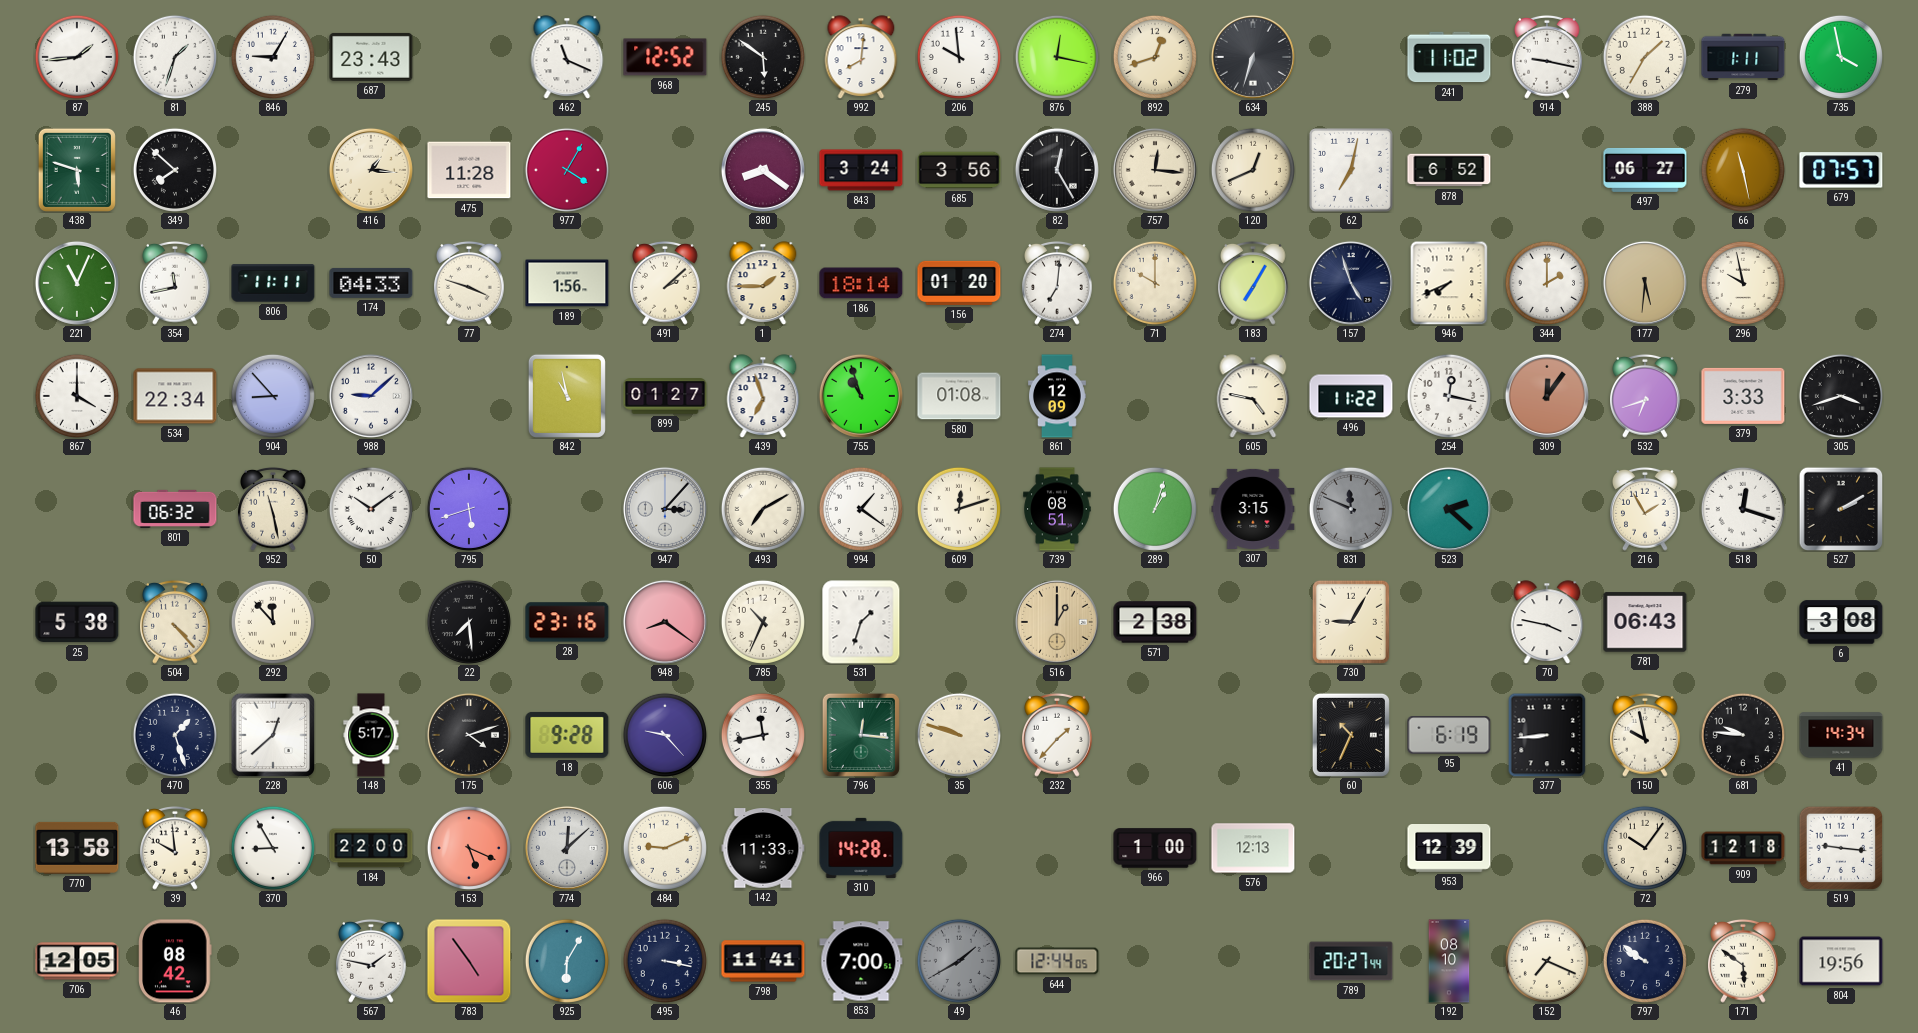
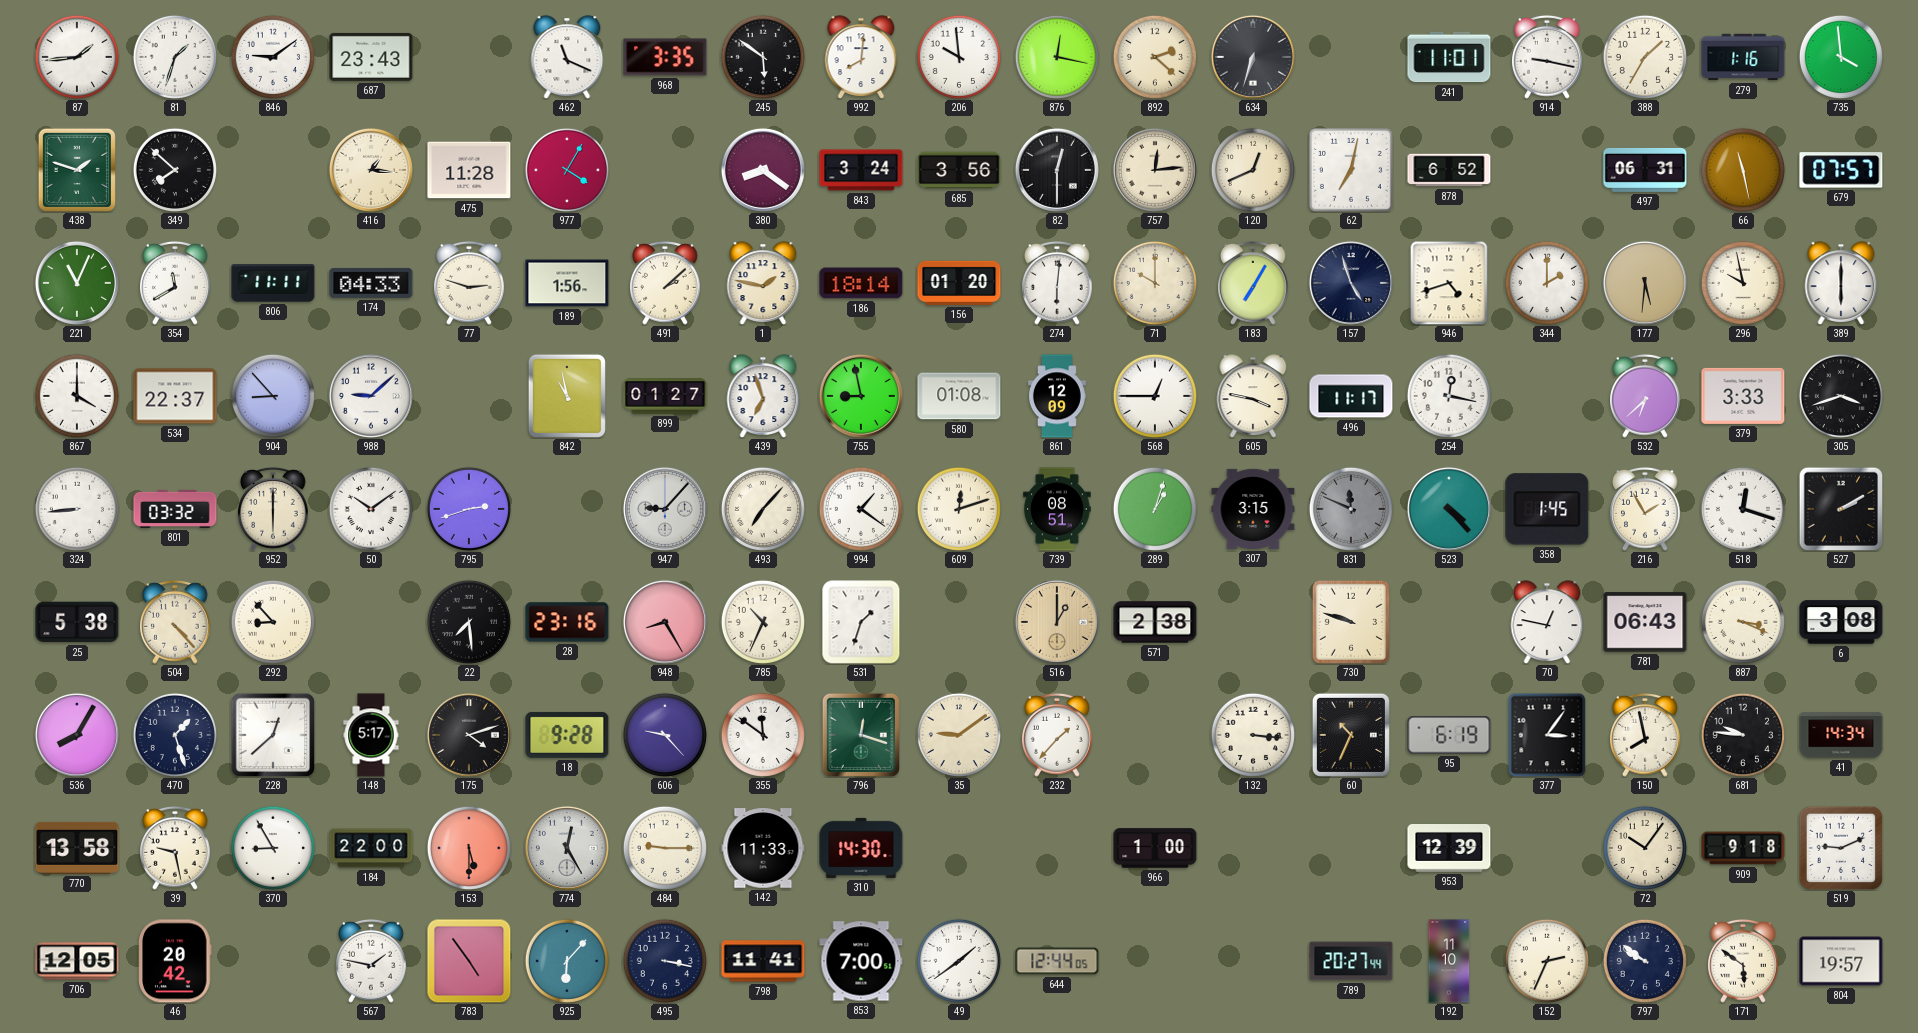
846: 9:05 -> 9:09 (273, 57)
968: 12:52 -> 3:35 (665, 57)
892: 12:42 -> 2:22 (1155, 57)
241: 11:02 -> 11:01 (1449, 57)
279: 1:11 -> 1:16 (1743, 57)
735: 3:58 -> 3:59 (1841, 57)
438: 5:48 -> 1:48 (77, 170)
82: 12:25 -> 12:30 (1057, 170)
757: 12:16 -> 12:14 (1155, 170)
497: 06:27 -> 06:31 (1645, 170)
354: 11:43 -> 11:40 (176, 283)
77: 3:48 -> 2:48 (470, 283)
1: 1:45 -> 1:47 (763, 283)
274: 7:01 -> 6:01 (1058, 283)
946: 7:41 -> 4:42 (1449, 283)
389: none -> 6:00 (1841, 283)
534: 22:34 -> 22:37 (175, 396)
755: 10:57 -> 8:58 (861, 396)
568: none -> 12:45 (1155, 396)
605: 4:47 -> 3:47 (1253, 396)
496: 11:22 -> 11:17 (1351, 396)
309: 12:06 -> none (1547, 396)
532: 6:42 -> 6:38 (1646, 396)
324: none -> 8:44 (77, 509)
801: 06:32 -> 03:32 (175, 509)
952: 11:28 -> 6:00 (274, 509)
795: 5:42 -> 2:42 (469, 509)
947: 3:07 -> 9:07 (665, 509)
493: 7:10 -> 7:07 (763, 509)
523: 2:22 -> 4:23 (1449, 509)
358: none -> 1:45 (1547, 509)
292: 11:53 -> 8:53 (273, 622)
948: 8:21 -> 8:25 (665, 622)
730: 9:05 -> 9:48 (1351, 622)
70: 3:47 -> 12:47 (1547, 622)
887: none -> 3:19 (1743, 622)
536: none -> 8:05 (77, 735)
355: 11:43 -> 11:51 (763, 735)
796: 12:16 -> 12:18 (861, 735)
35: 9:48 -> 9:09 (959, 735)
132: none -> 3:16 (1253, 735)
377: 8:44 -> 3:06 (1547, 735)
150: 9:58 -> 7:58 (1646, 735)
39: 9:59 -> 9:28 (176, 848)
153: 5:19 -> 5:30 (469, 848)
774: 12:08 -> 12:25 (567, 848)
484: 9:11 -> 9:15 (665, 848)
310: 14:28 -> 14:30 (861, 848)
576: 12:13 -> none (1253, 848)
909: 12:18 -> 9:18 (1743, 848)
519: 9:16 -> 9:11 (1841, 848)
46: 08:42 -> 20:42 (175, 961)
925: 6:05 -> 6:07 (567, 961)
49: 1:40 -> 1:39 (959, 961)
49 dial: grey -> white (959, 961)
192: 08:10 -> 11:10 (1449, 961)
152: 7:19 -> 2:34 (1547, 961)
804: 19:56 -> 19:57 (1841, 961)
